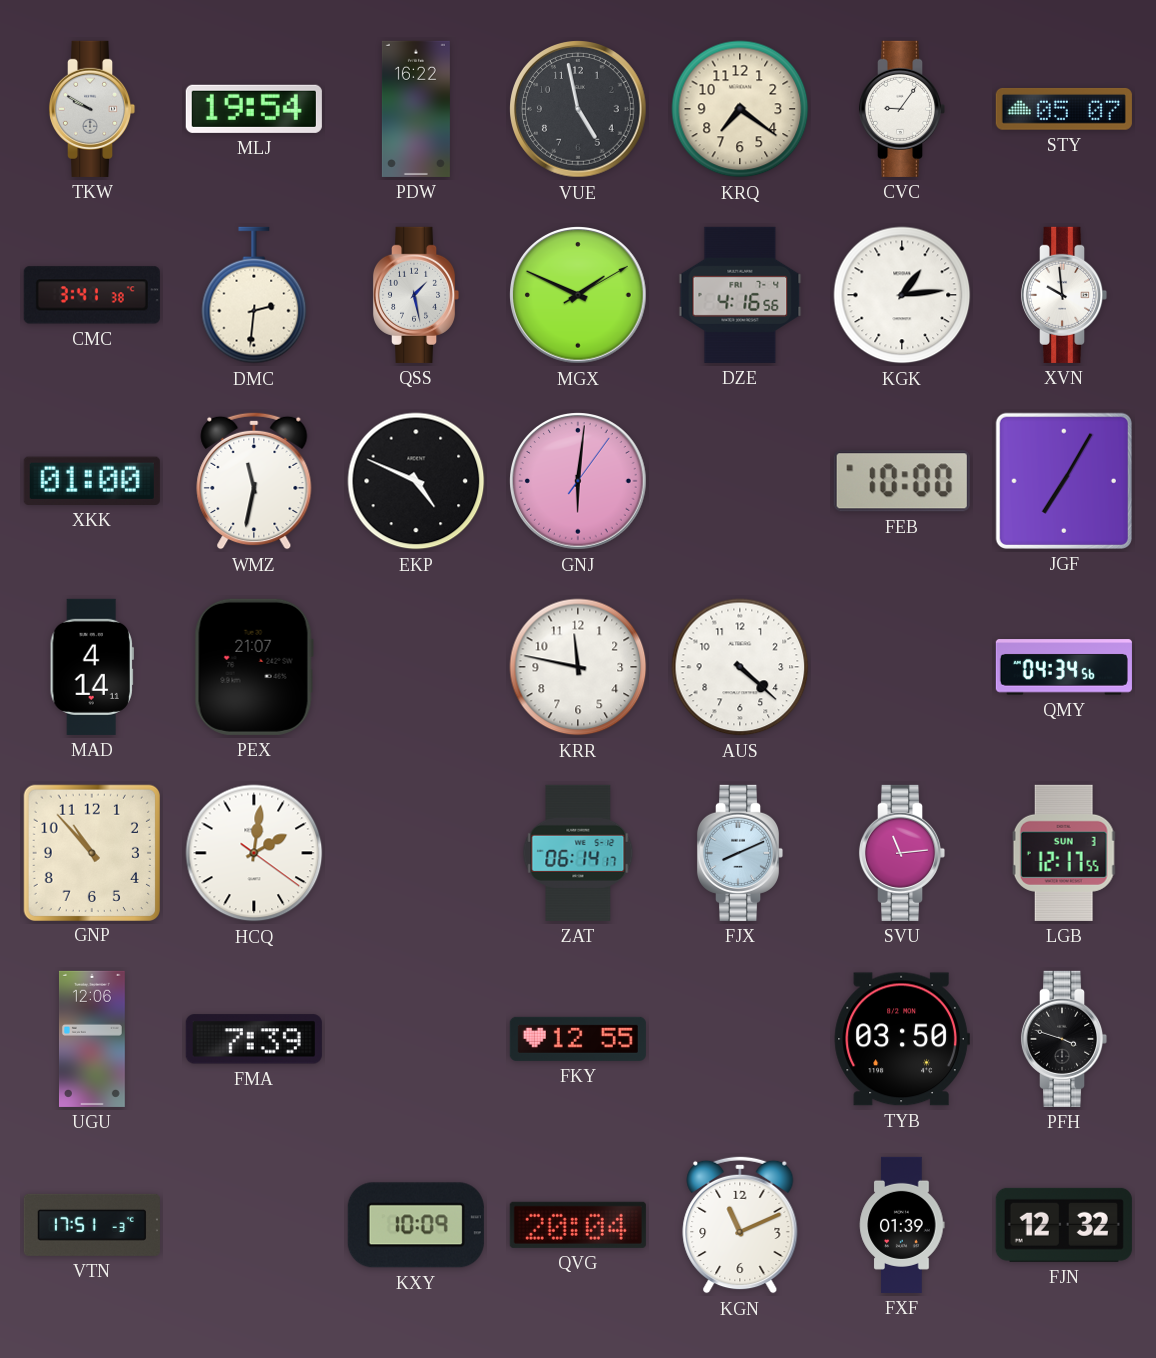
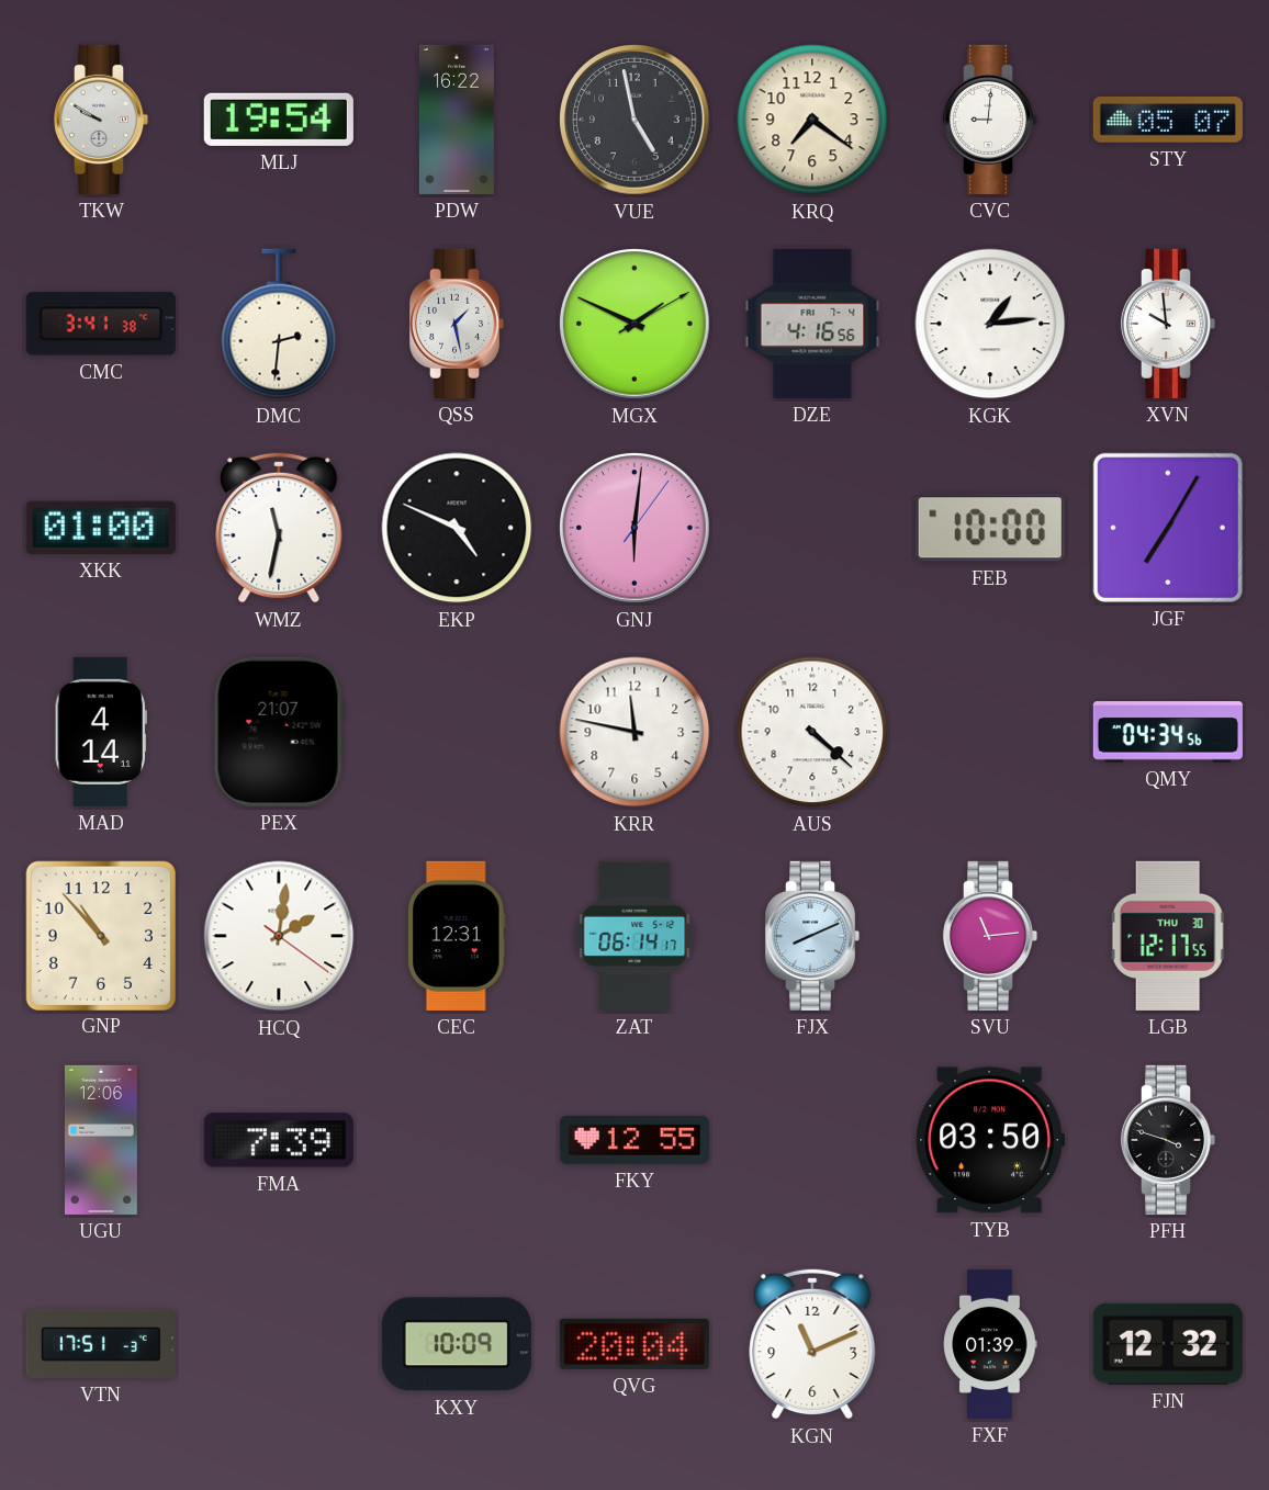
CVC: 9:06 -> 9:01 (990, 120)
CEC: none -> 12:31 (457, 936)
LGB date: SUN 3 -> THU 30 (1168, 936)
